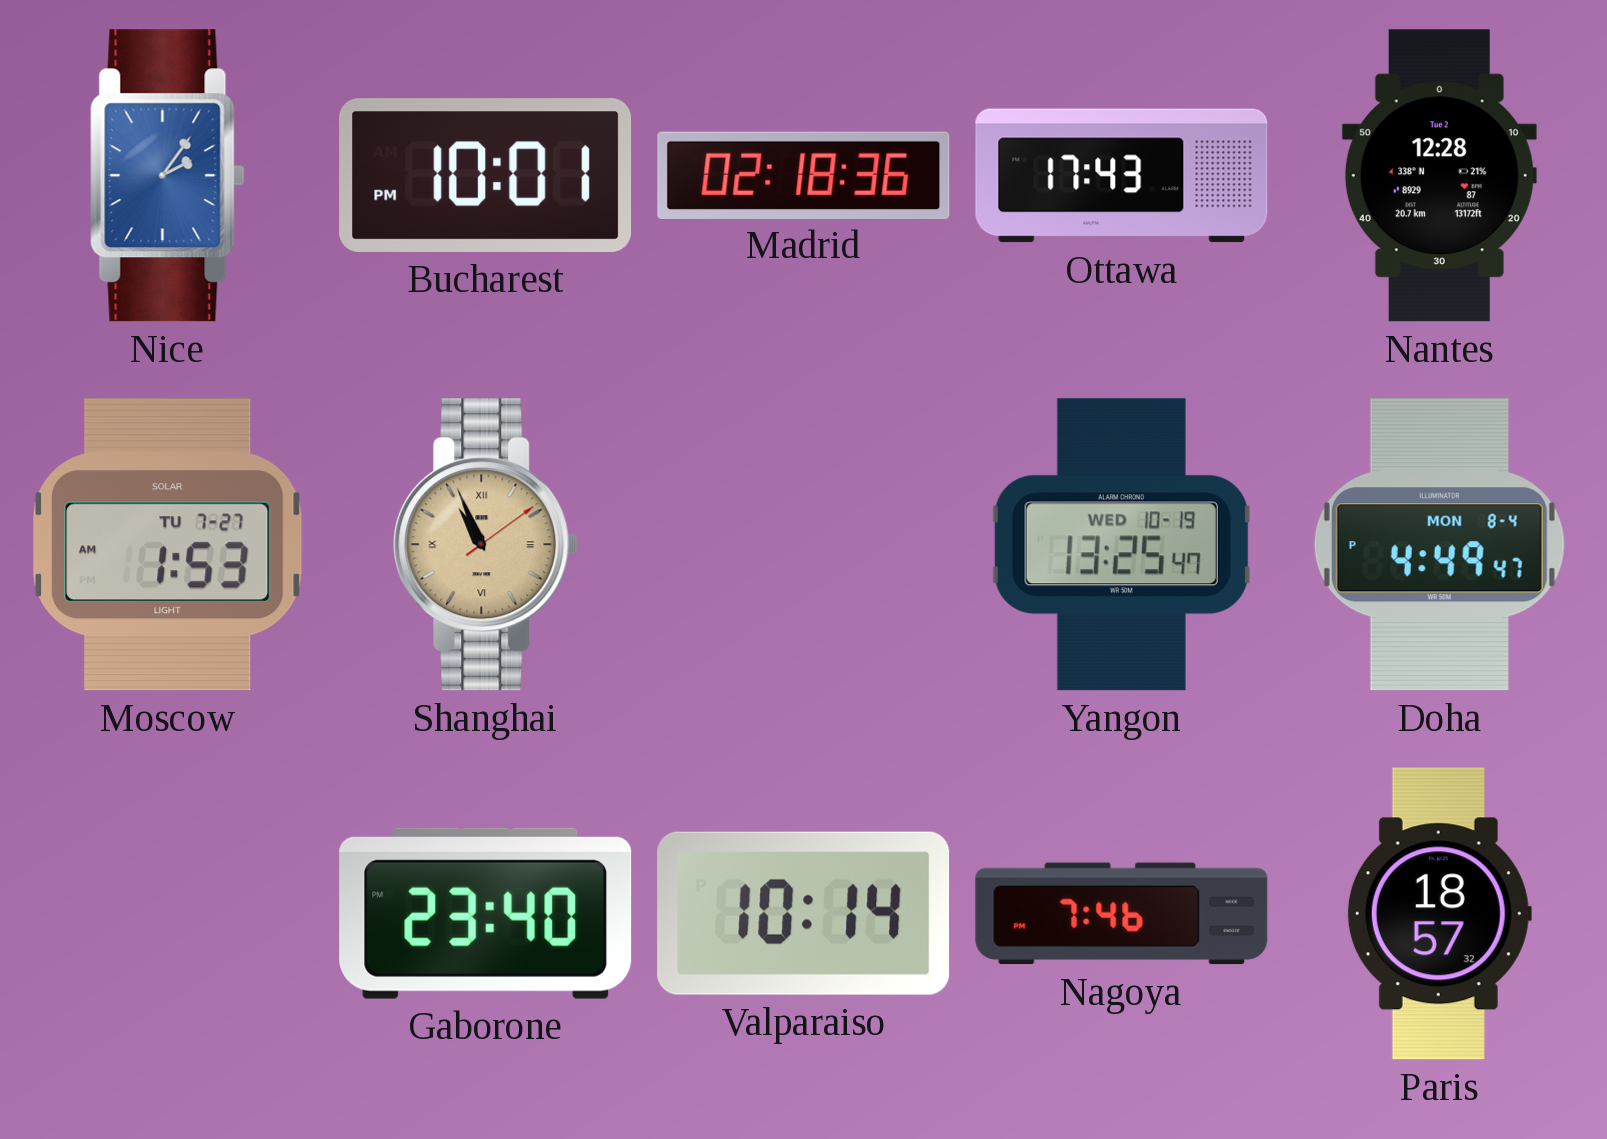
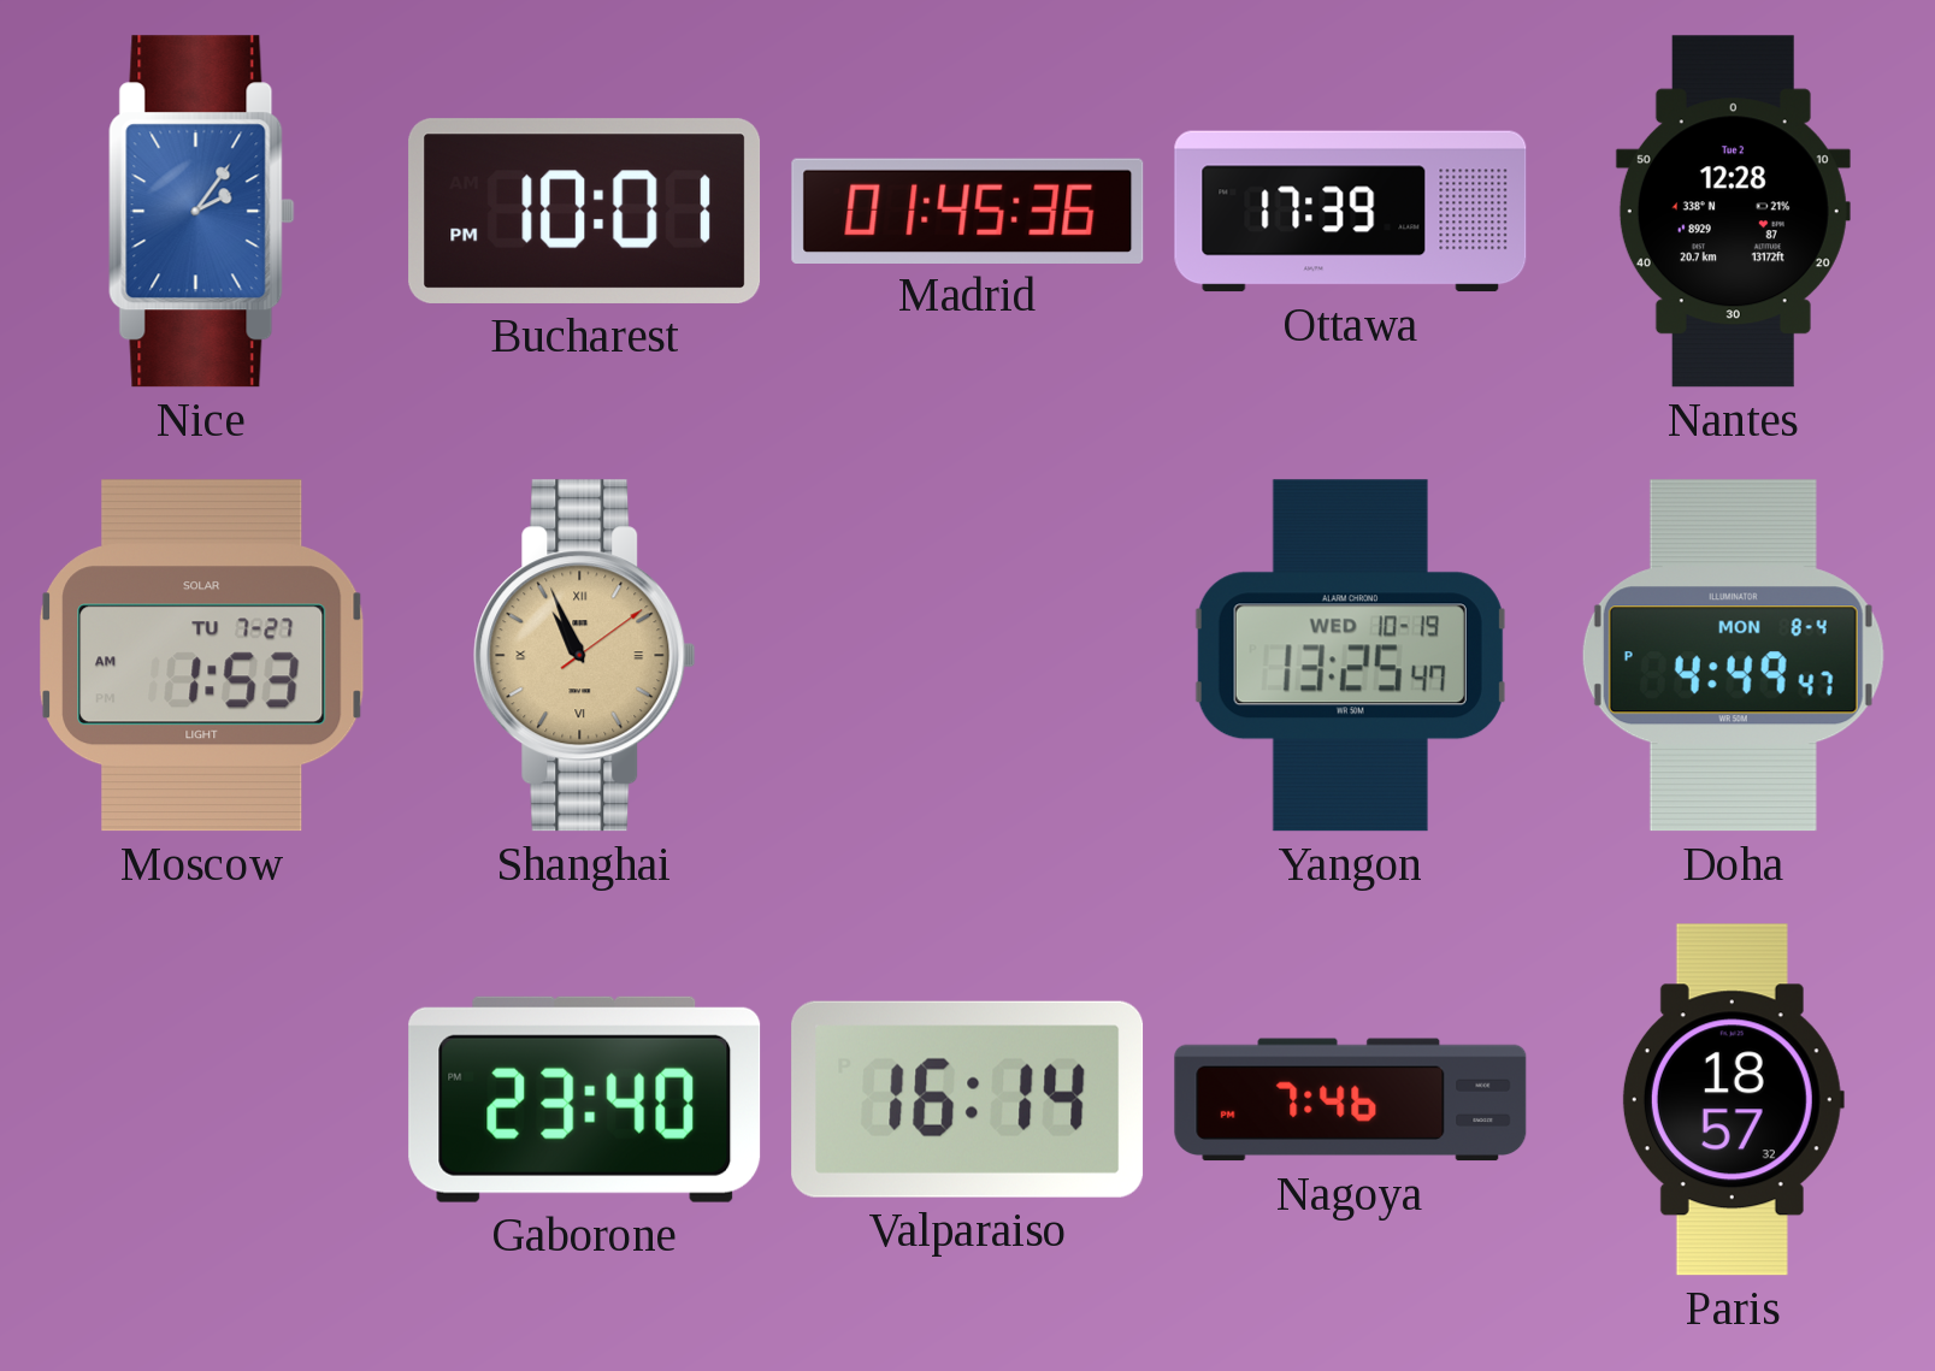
Madrid: 02:18 -> 01:45 (968, 211)
Ottawa: 17:43 -> 17:39 (1351, 212)
Valparaiso: 10:14 -> 16:14 (968, 1099)
